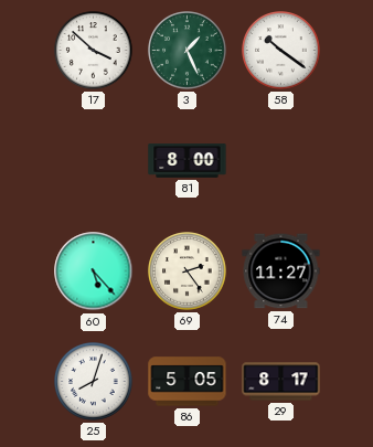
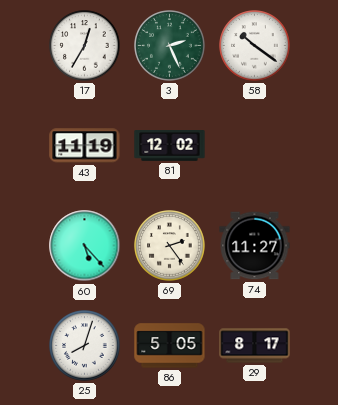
17: 3:52 -> 12:35 (85, 46)
3: 1:26 -> 2:26 (170, 46)
43: none -> 11:19 (85, 146)
81: 8:00 -> 12:02 (170, 146)
